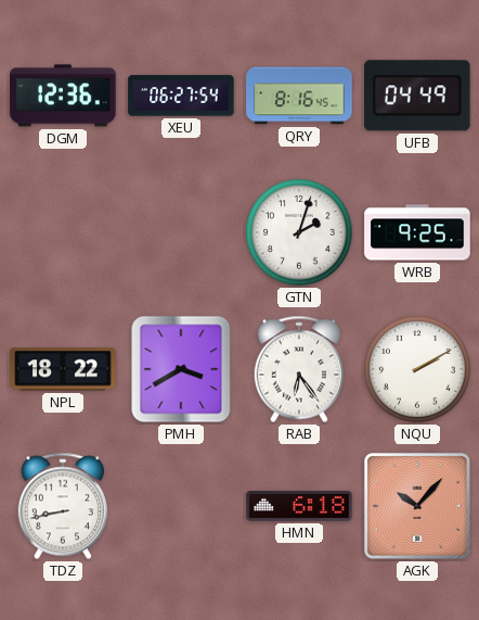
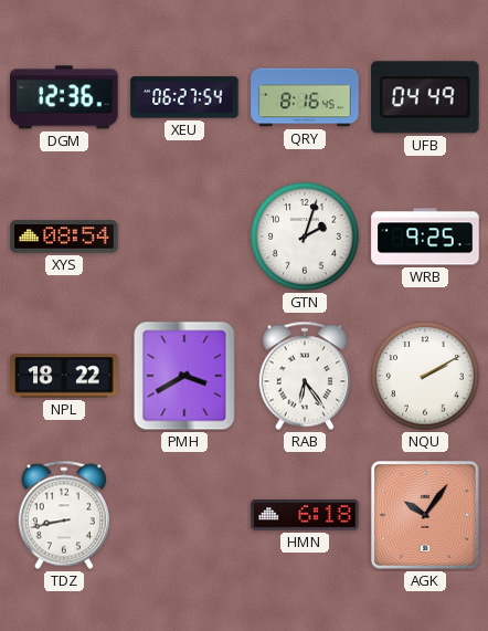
XYS: none -> 08:54 (64, 236)
AGK: 10:07 -> 10:06 (426, 516)
